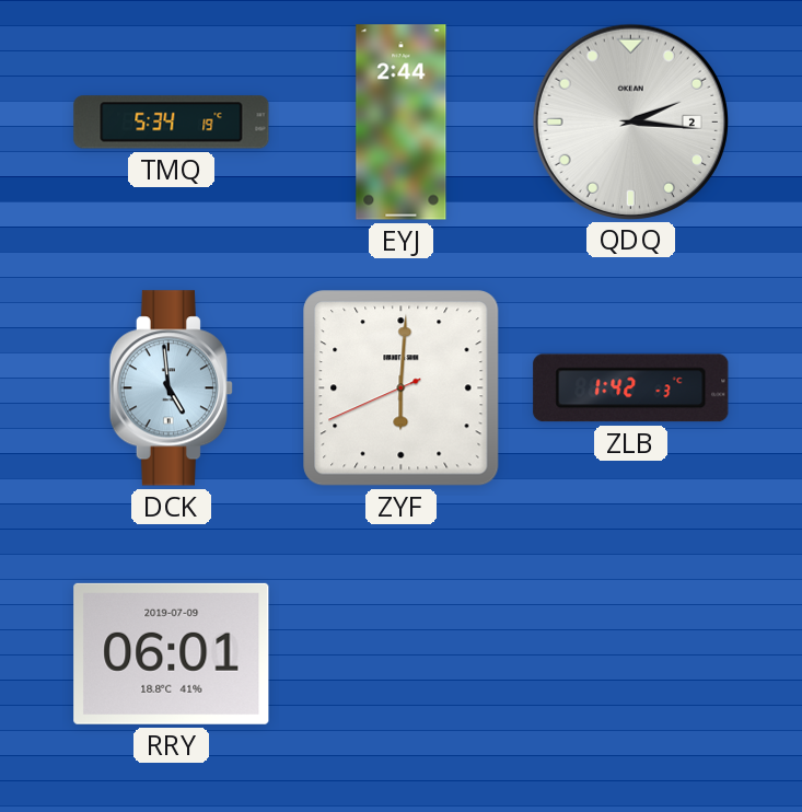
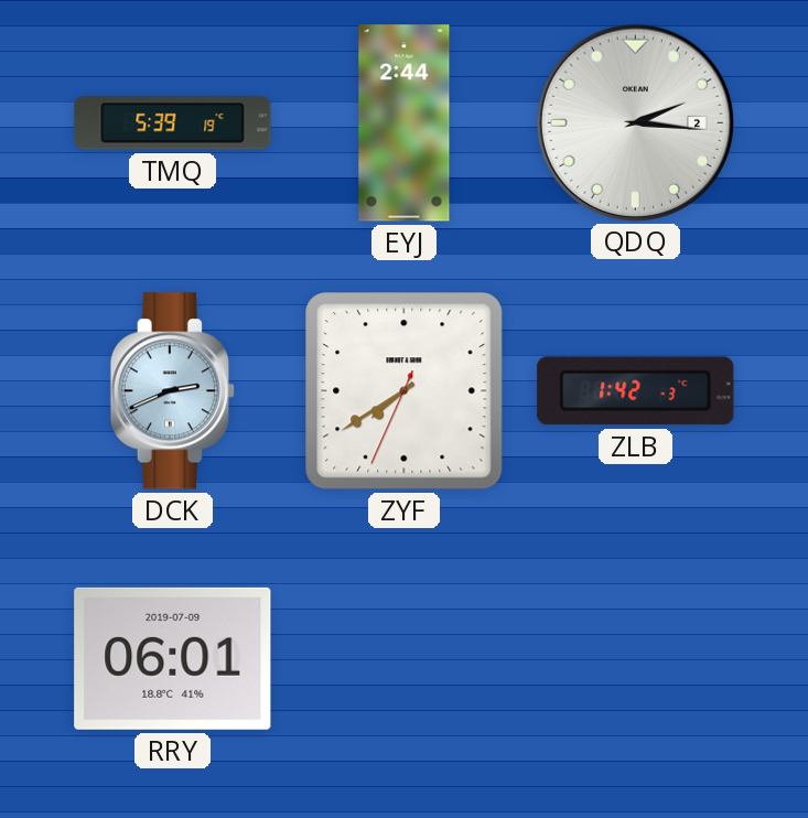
TMQ: 5:34 -> 5:39 (173, 123)
DCK: 4:59 -> 2:41 (172, 391)
ZYF: 6:00 -> 7:39 (405, 391)
